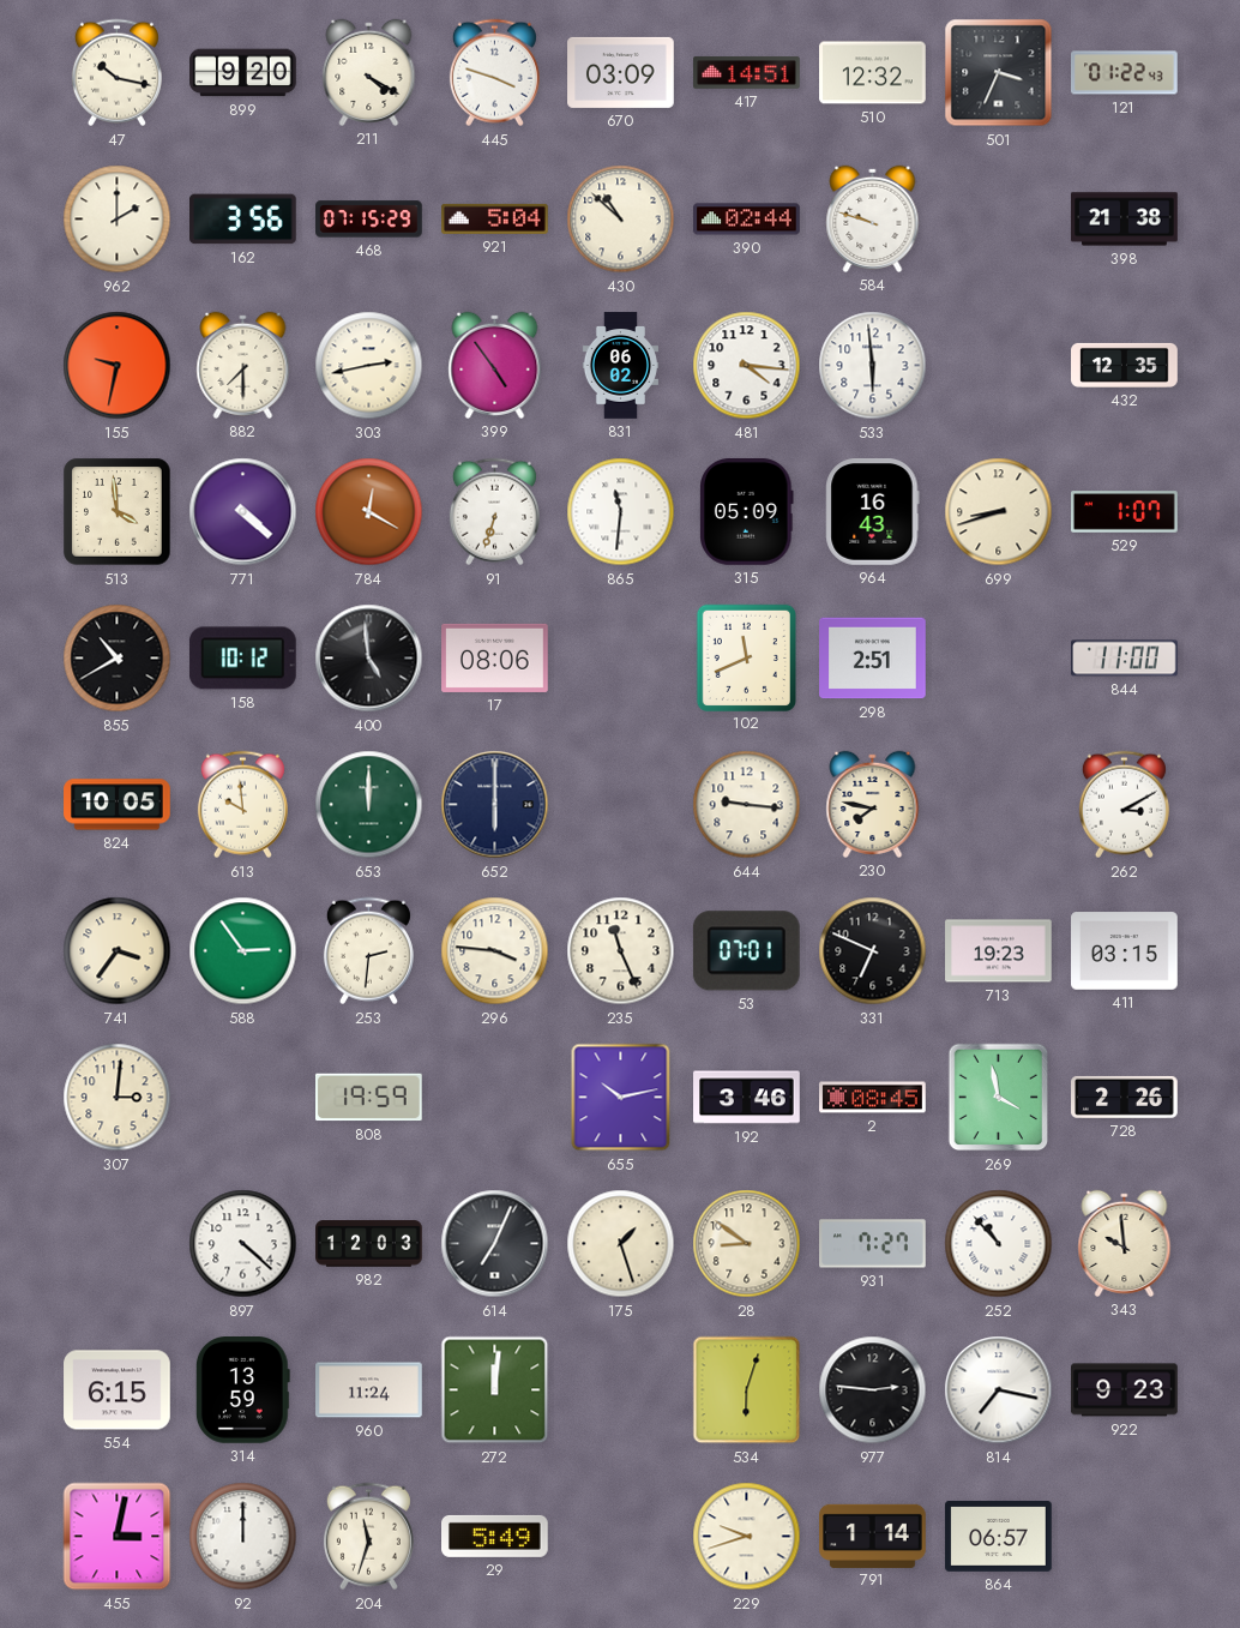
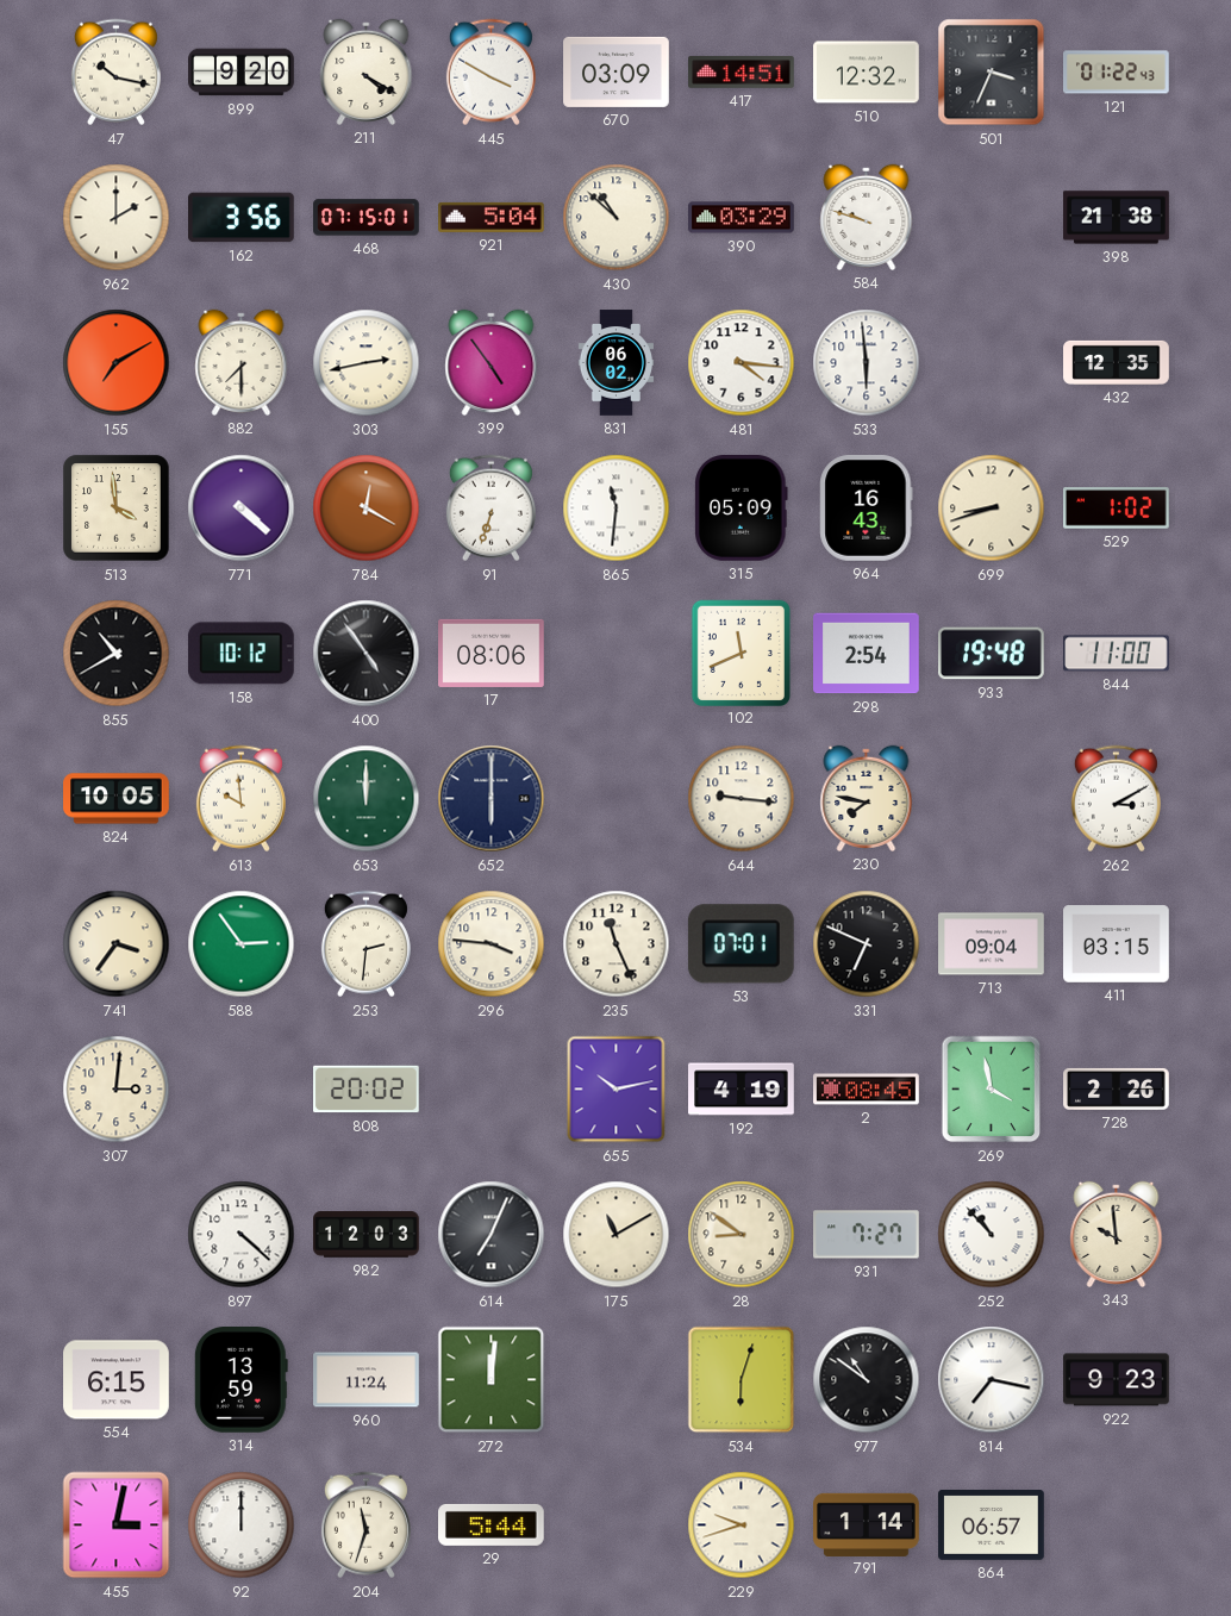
445: 3:48 -> 3:50 (490, 73)
468: 07:15:29 -> 07:15:01 (367, 218)
390: 02:44 -> 03:29 (742, 218)
155: 9:32 -> 7:10 (117, 363)
529: 1:07 -> 1:02 (1117, 508)
400: 4:59 -> 4:54 (367, 654)
298: 2:51 -> 2:54 (867, 654)
933: none -> 19:48 (992, 654)
713: 19:23 -> 09:04 (992, 944)
808: 19:59 -> 20:02 (367, 1090)
192: 3:46 -> 4:19 (742, 1090)
175: 1:27 -> 11:10 (617, 1235)
977: 2:46 -> 10:51 (867, 1380)
29: 5:49 -> 5:44 (492, 1524)
